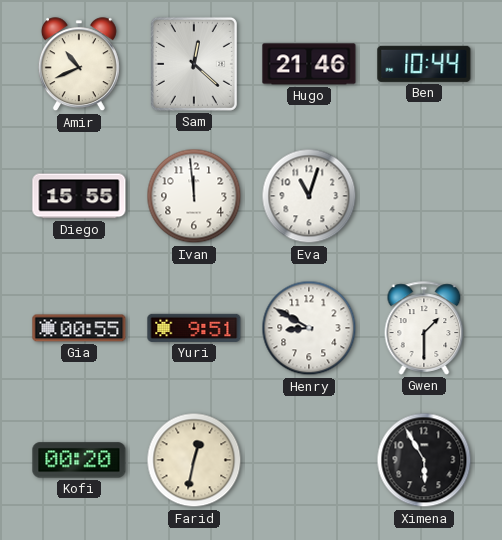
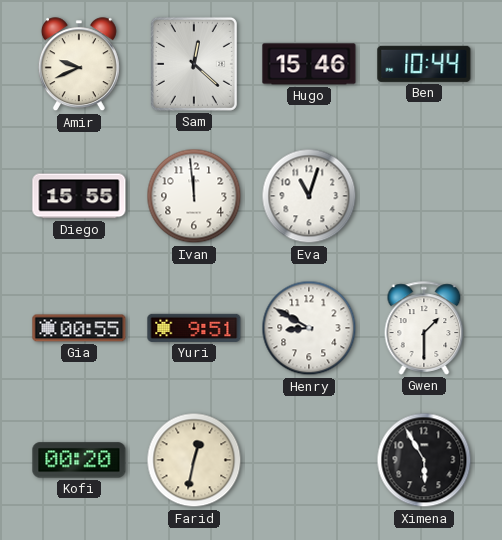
Amir: 10:41 -> 9:41 (79, 65)
Hugo: 21:46 -> 15:46 (309, 64)
